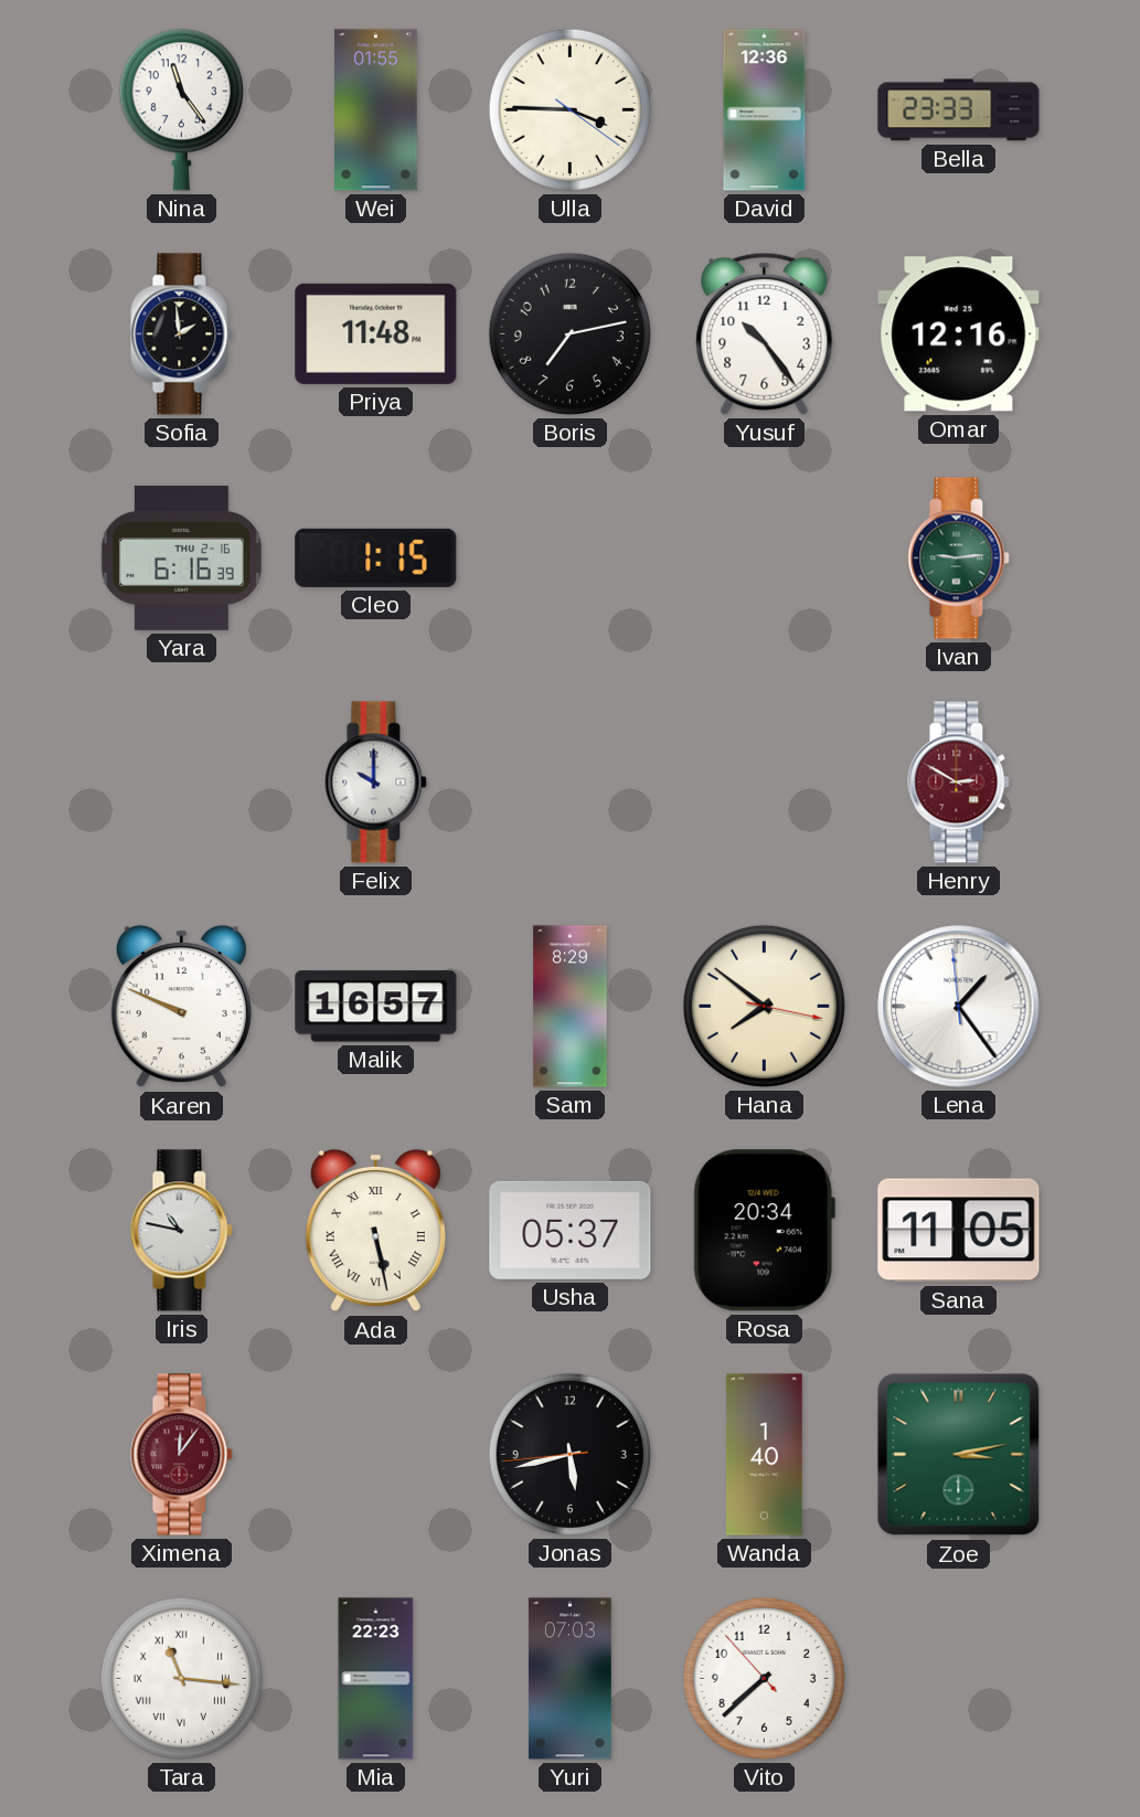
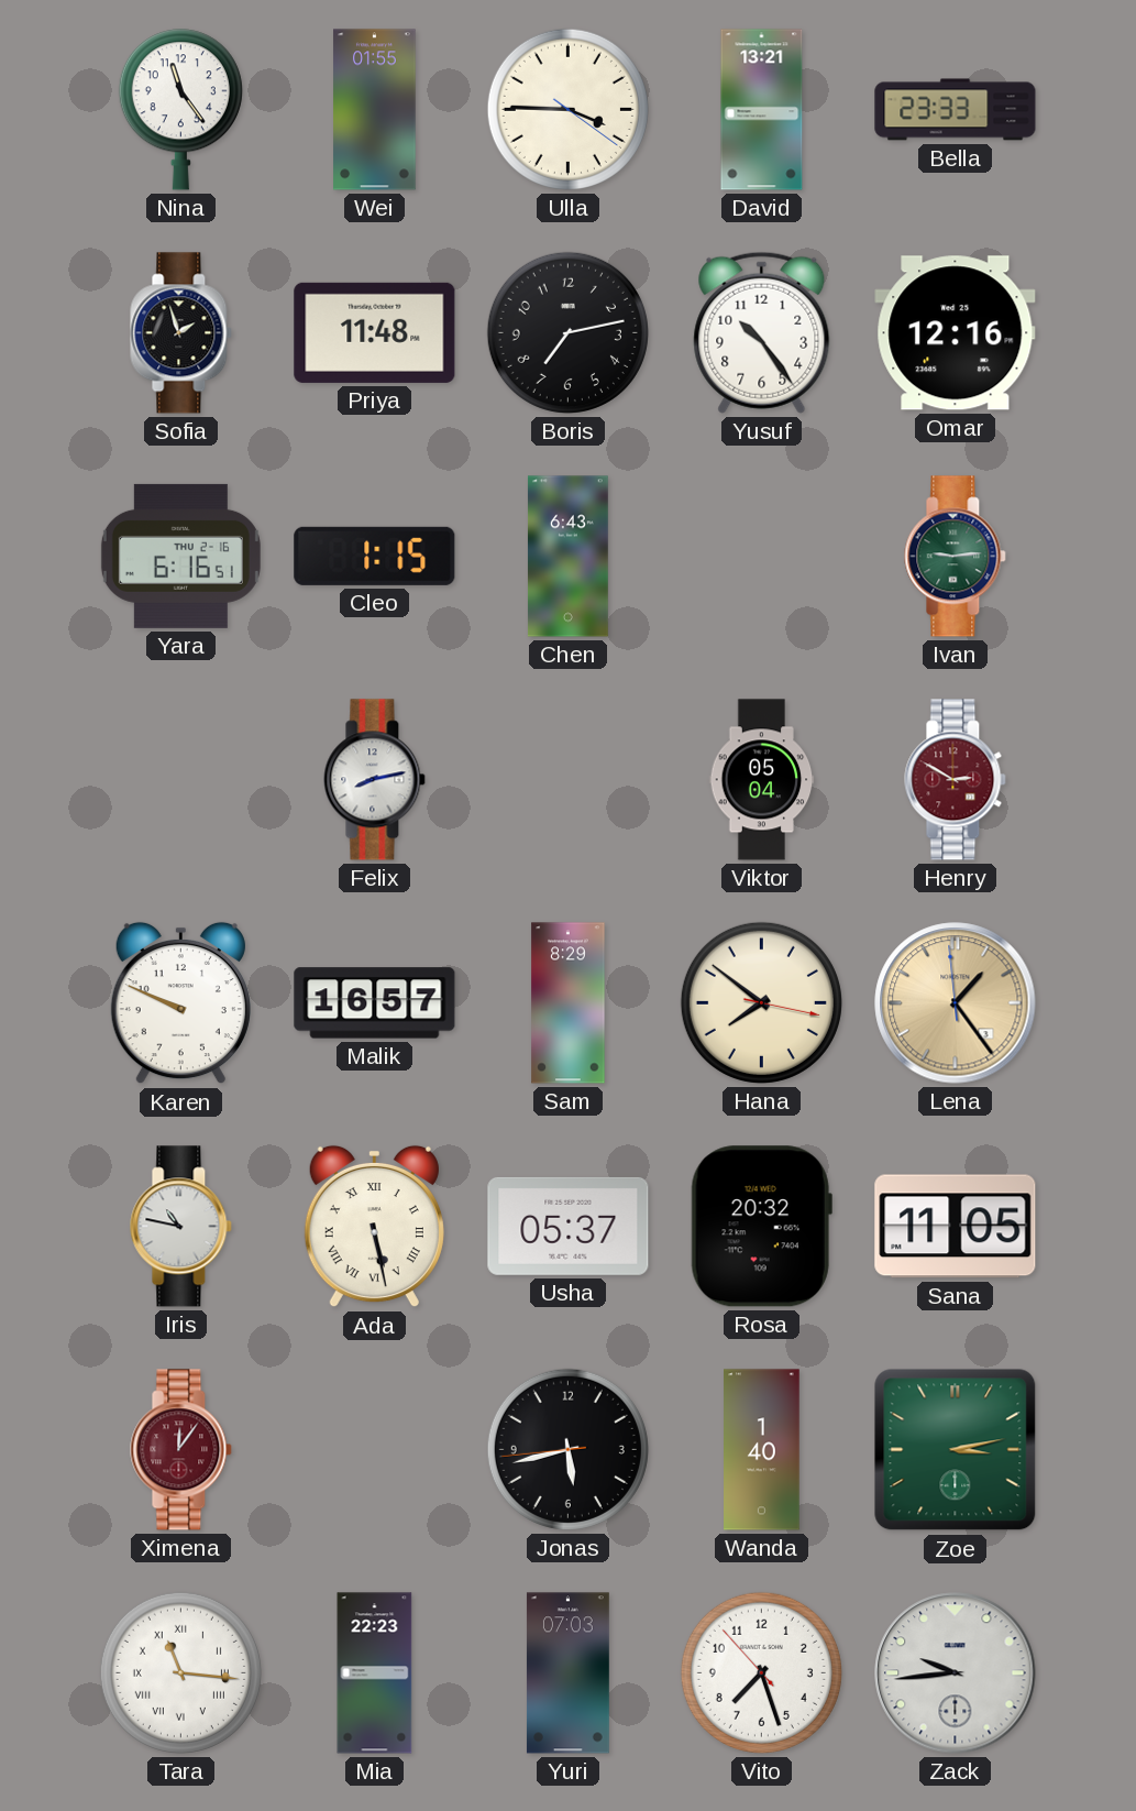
David: 12:36 -> 13:21 (762, 110)
Sofia: 1:59 -> 1:57 (181, 333)
Yara: 6:16:39 -> 6:16:51 (180, 556)
Chen: none -> 6:43 (567, 557)
Felix: 10:00 -> 8:13 (375, 780)
Viktor: none -> 05:04 (762, 780)
Lena dial: white -> champagne (956, 1003)
Rosa: 20:34 -> 20:32 (761, 1227)
Vito: 7:37 -> 7:26 (761, 1672)
Zack: none -> 9:44 (956, 1673)
